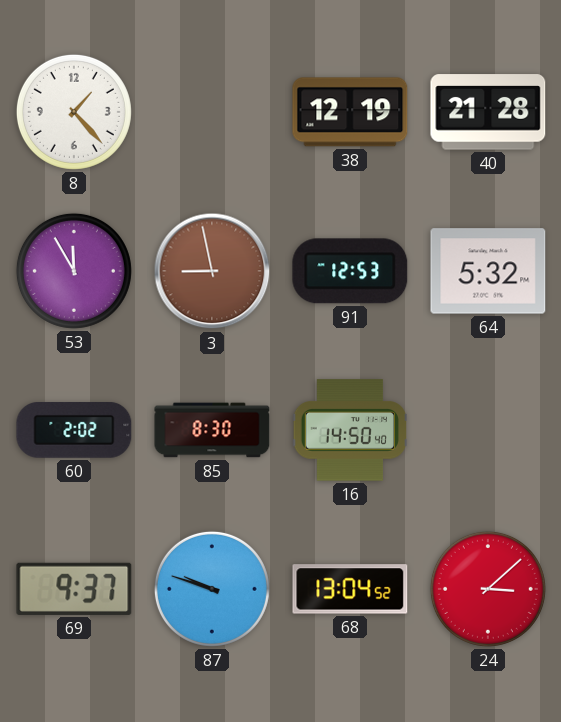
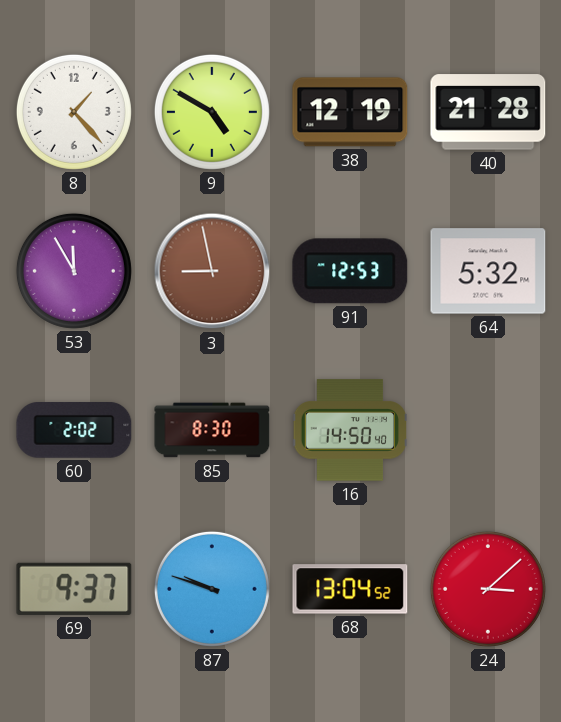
9: none -> 4:50 (212, 112)
